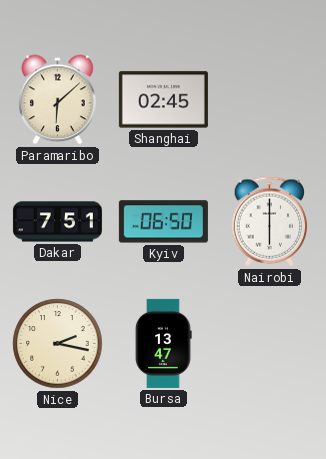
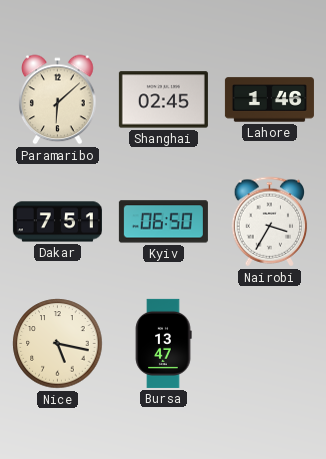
Lahore: none -> 1:46 (269, 100)
Nairobi: 6:00 -> 3:35 (270, 222)
Nice: 2:17 -> 5:17 (58, 344)
